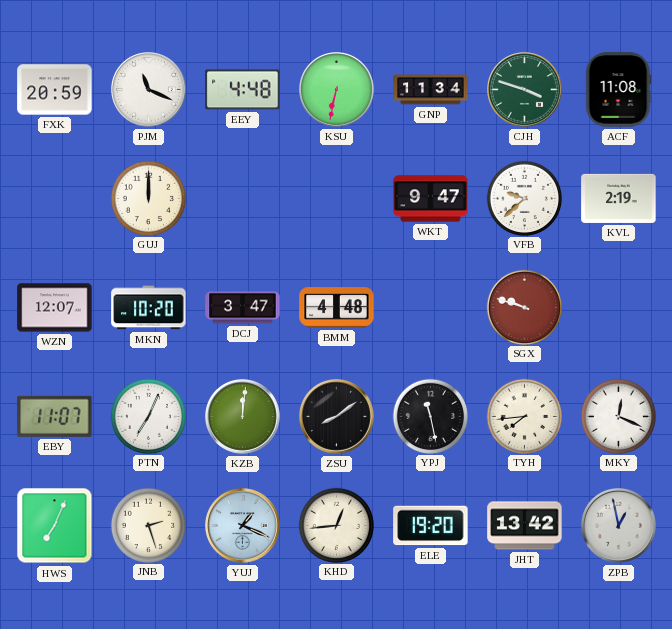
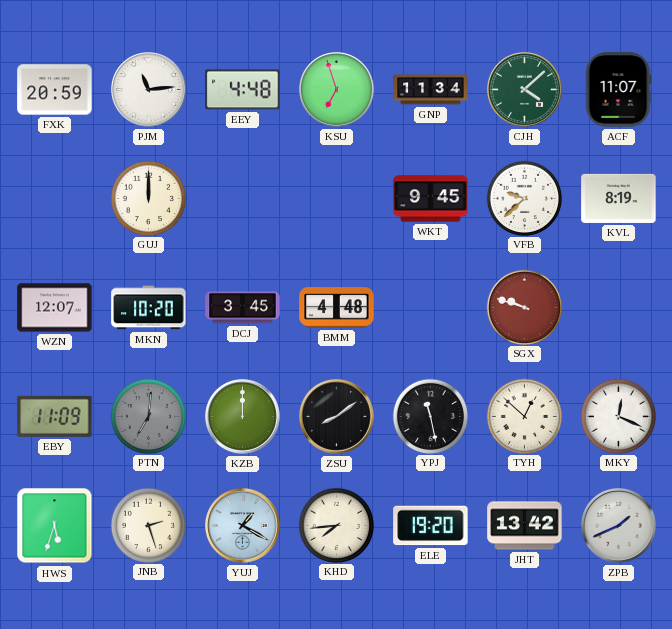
PJM: 11:19 -> 11:14 (149, 90)
KSU: 6:32 -> 6:57 (337, 90)
CJH: 3:48 -> 4:08 (525, 90)
ACF: 11:08 -> 11:07 (618, 90)
WKT: 9:47 -> 9:45 (431, 199)
KVL: 2:19 -> 8:19 (619, 198)
DCJ: 3:47 -> 3:45 (243, 308)
EBY: 11:07 -> 11:09 (55, 416)
PTN: 7:04 -> 7:01 (148, 416)
PTN dial: white -> grey (148, 416)
KZB: 12:01 -> 12:00 (243, 417)
TYH: 7:44 -> 12:52 (524, 416)
HWS: 7:04 -> 5:33 (55, 526)
YUJ: 1:19 -> 1:20 (243, 526)
KHD: 12:44 -> 7:44 (336, 525)
ZPB: 12:58 -> 1:41 (619, 526)
